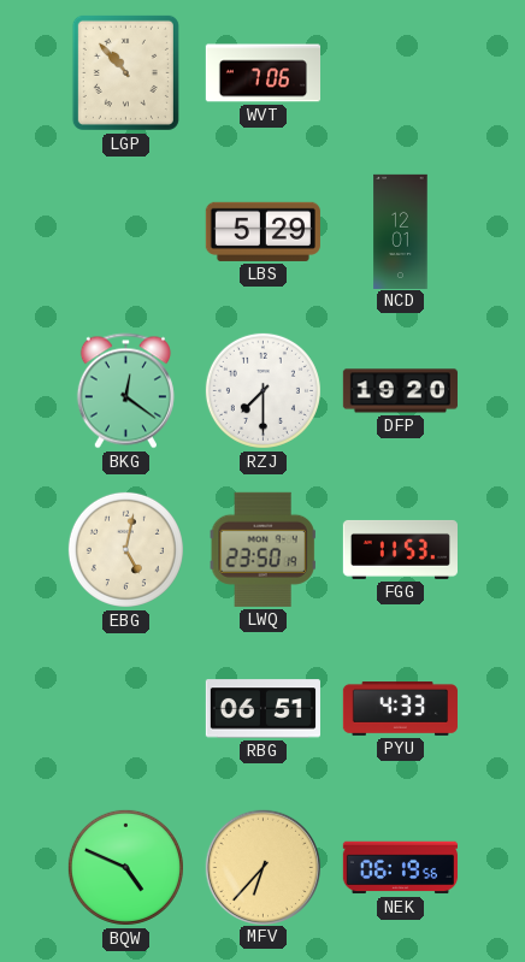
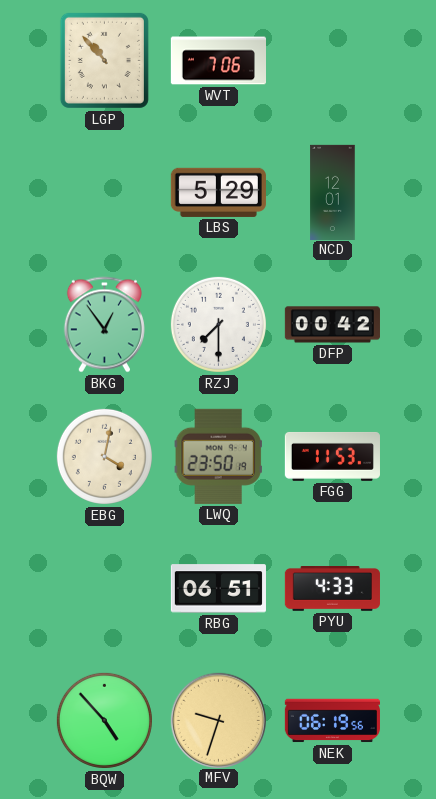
BKG: 12:21 -> 12:54 (104, 325)
DFP: 19:20 -> 00:42 (332, 325)
EBG: 5:02 -> 4:02 (104, 456)
BQW: 4:49 -> 4:53 (104, 720)
MFV: 6:37 -> 9:33 (218, 720)
